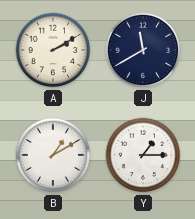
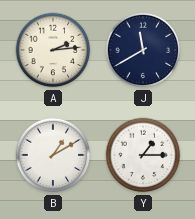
A: 2:10 -> 2:14 (53, 50)
